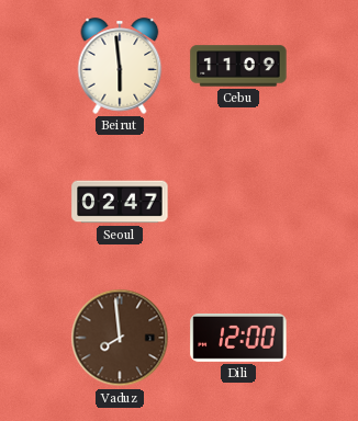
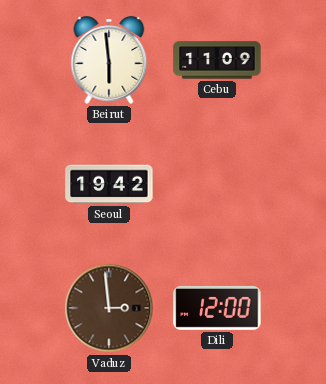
Seoul: 02:47 -> 19:42 (109, 184)
Vaduz: 7:59 -> 2:59 (109, 308)
